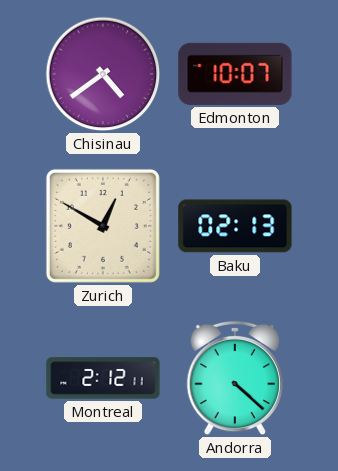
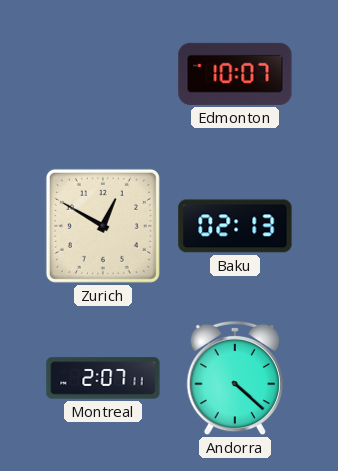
Chisinau: 4:39 -> none (103, 74)
Montreal: 2:12 -> 2:07 (103, 378)
